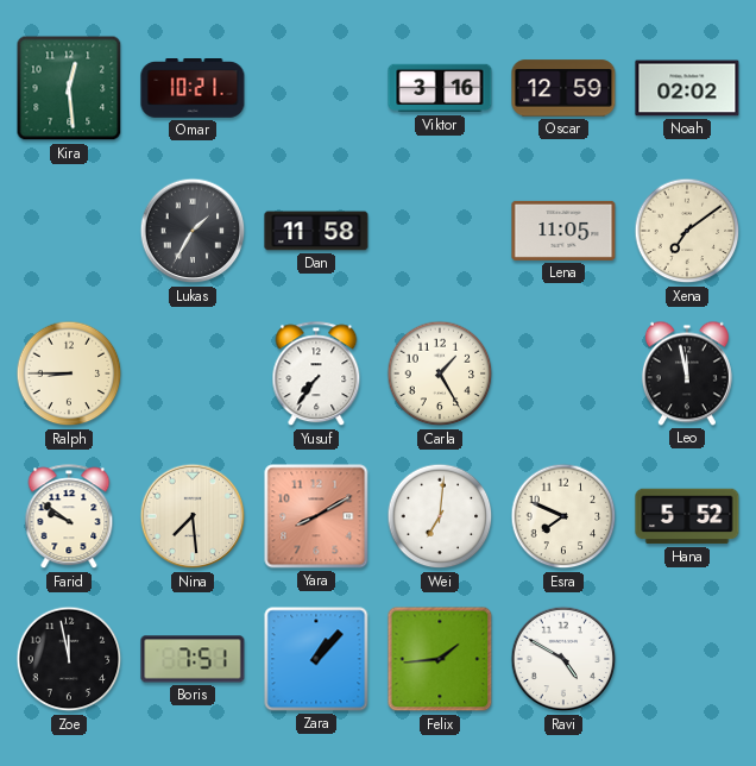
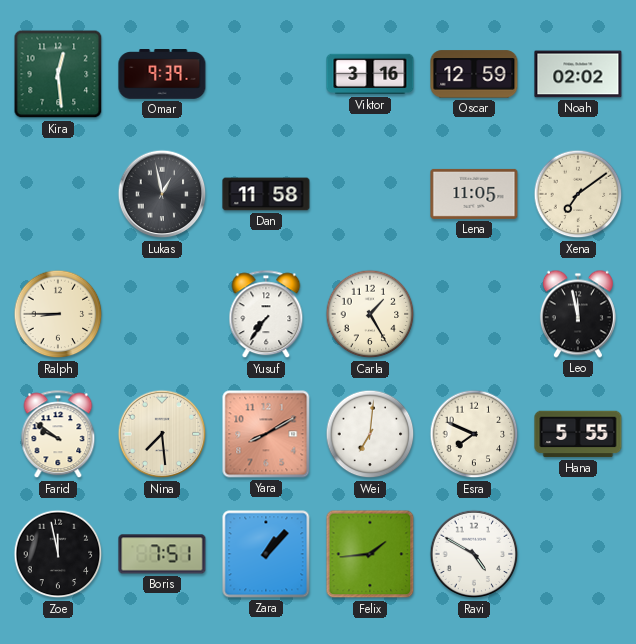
Omar: 10:21 -> 9:39 (162, 74)
Lukas: 1:35 -> 12:58 (162, 194)
Hana: 5:52 -> 5:55 (578, 434)
